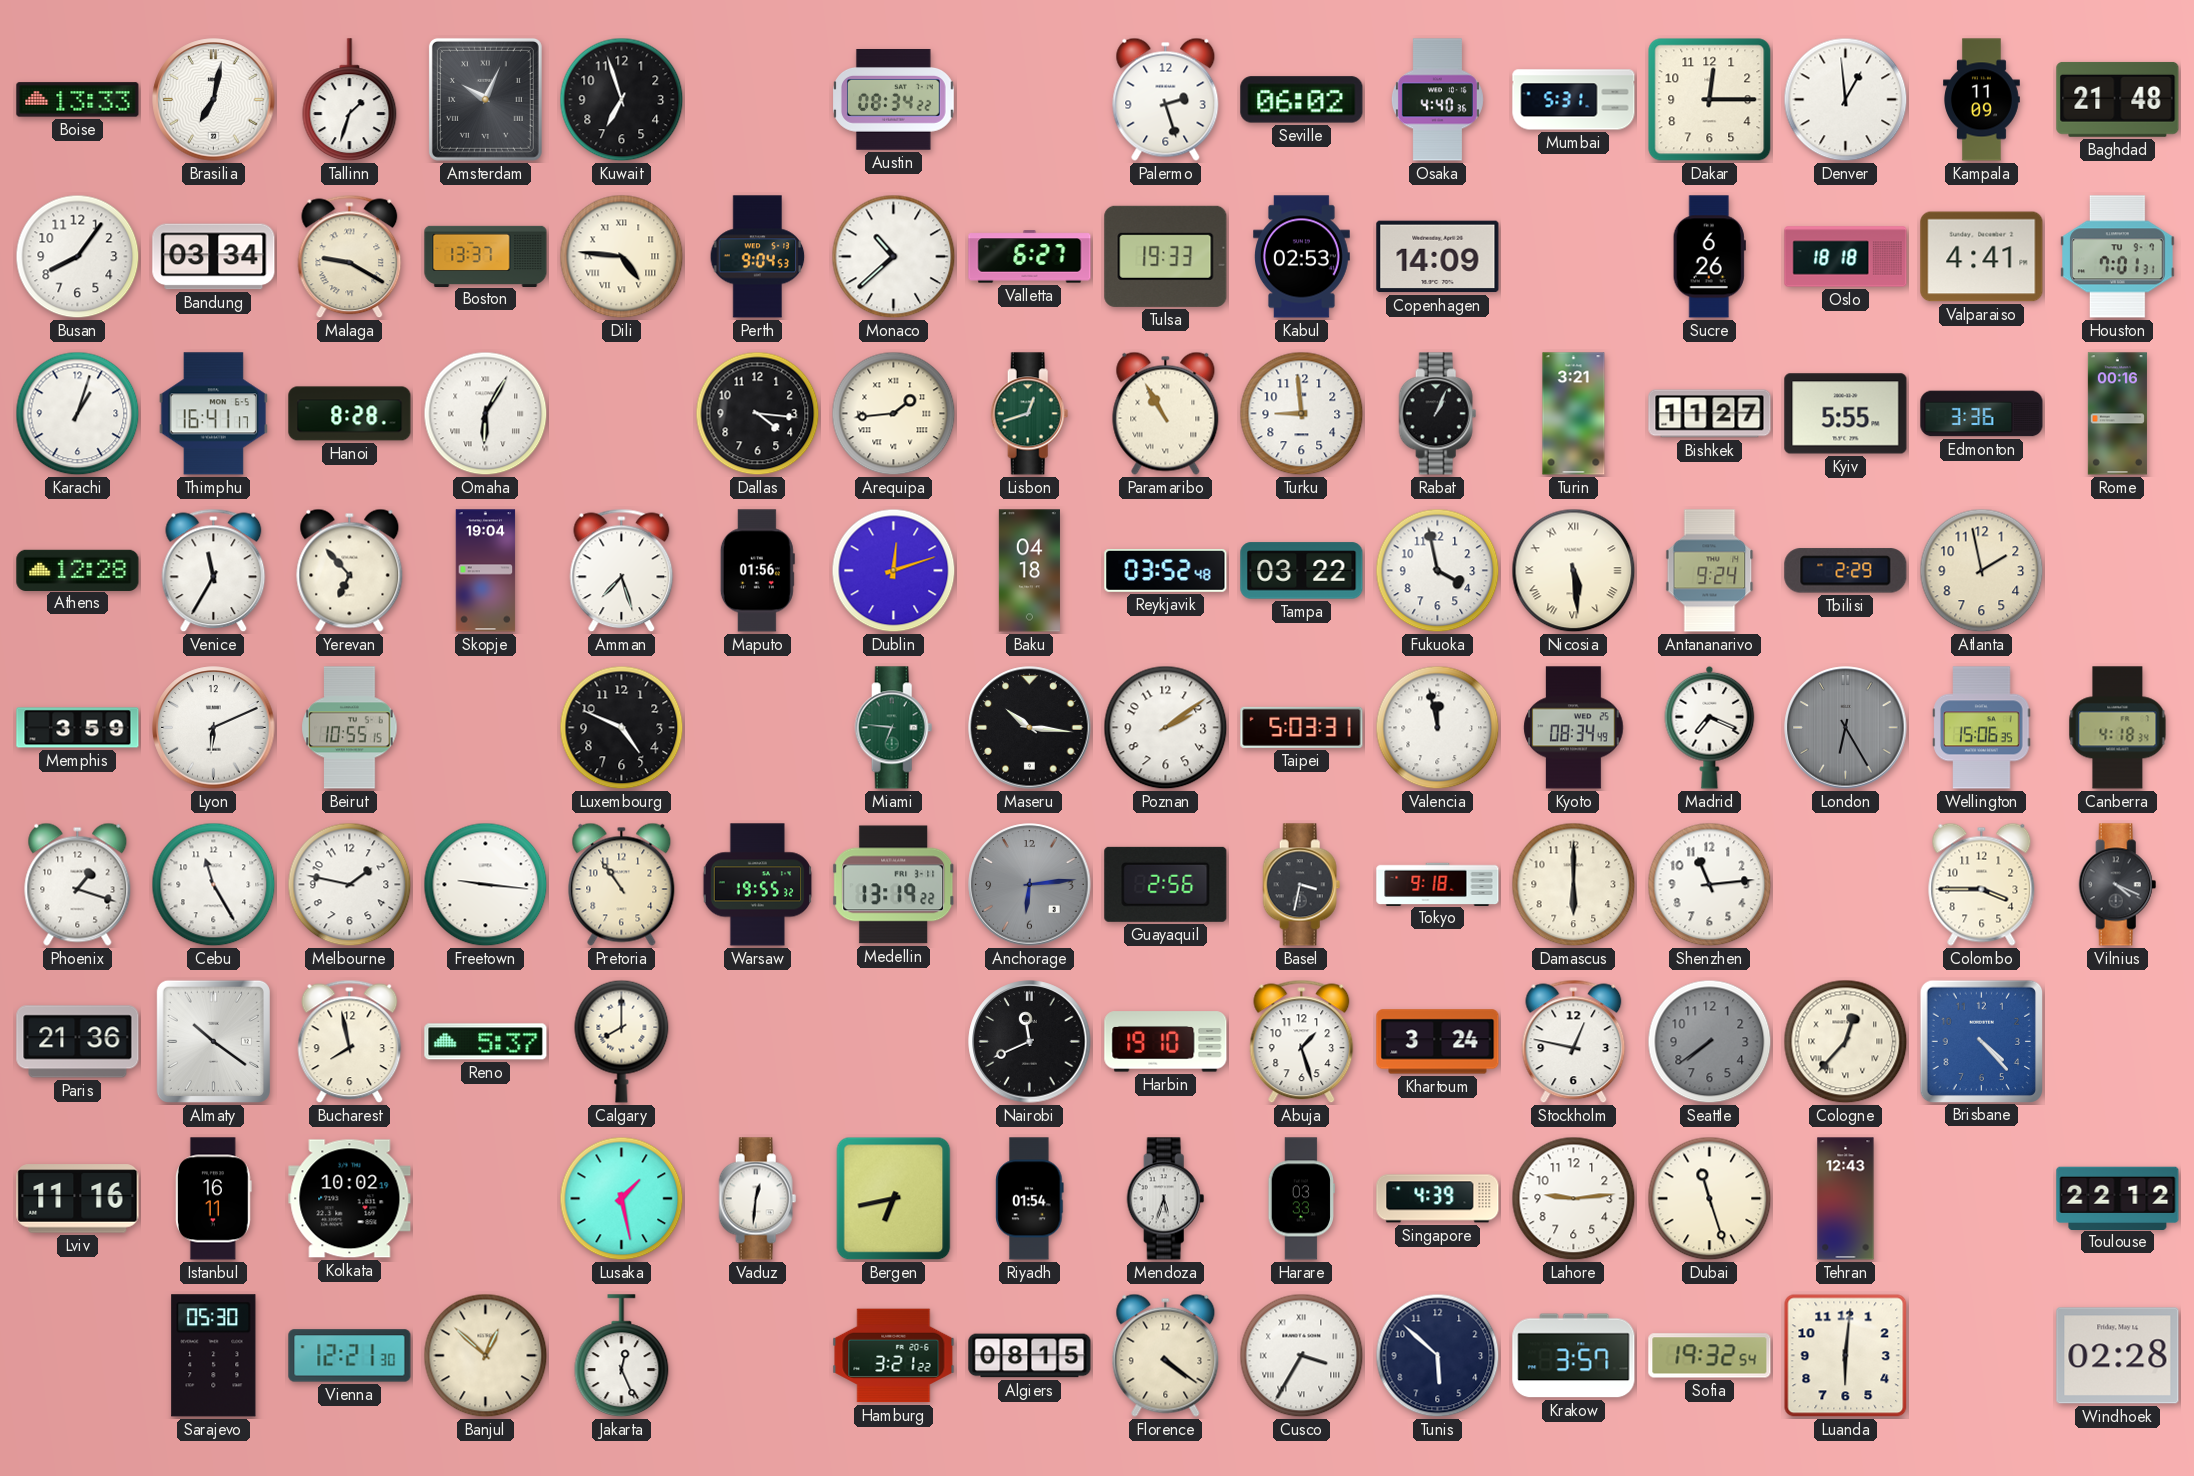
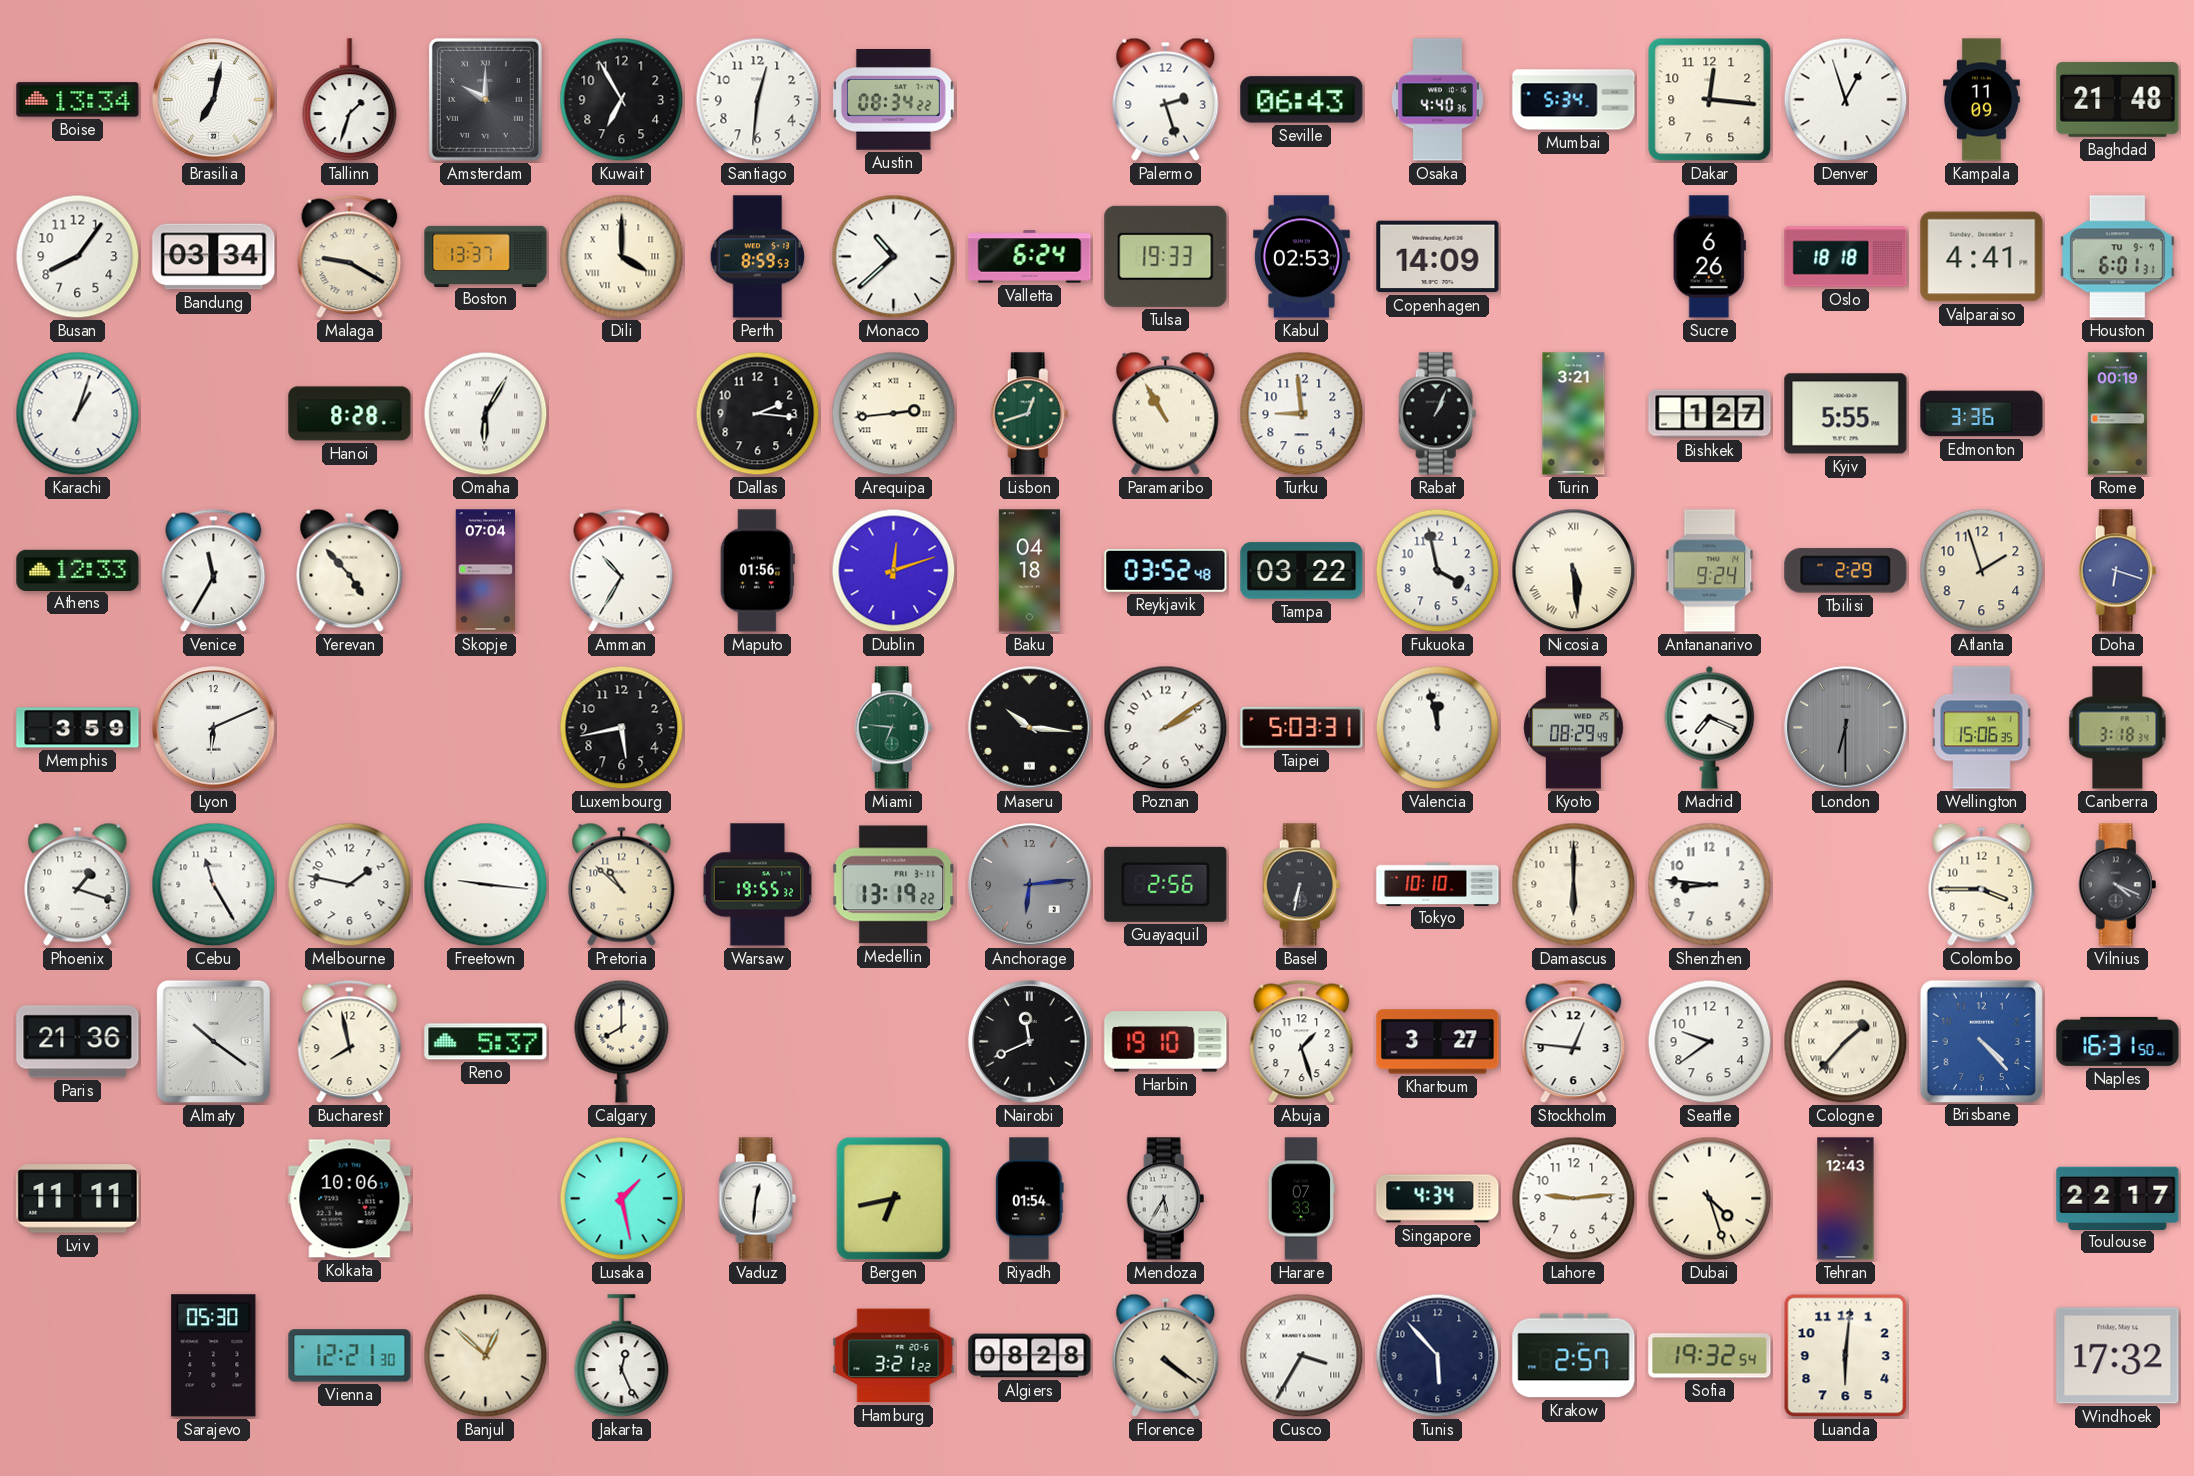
Boise: 13:33 -> 13:34 (78, 100)
Amsterdam: 10:04 -> 10:00 (485, 99)
Kuwait: 6:57 -> 6:55 (622, 100)
Santiago: none -> 12:31 (758, 100)
Seville: 06:02 -> 06:43 (1302, 100)
Mumbai: 5:31 -> 5:34 (1574, 100)
Dakar: 12:15 -> 12:16 (1710, 100)
Denver: 12:59 -> 12:57 (1846, 100)
Dili: 4:46 -> 4:00 (622, 257)
Perth: 9:04 -> 8:59 (758, 257)
Valletta: 6:27 -> 6:24 (1030, 257)
Houston: 7:01 -> 6:01 (2118, 257)
Thimphu: 16:41 -> none (213, 414)
Dallas: 4:16 -> 2:16 (758, 414)
Arequipa: 1:44 -> 2:44 (894, 414)
Bishkek: 11:27 -> 1:27 (1710, 414)
Rome: 00:16 -> 00:19 (2117, 414)
Athens: 12:28 -> 12:33 (78, 570)
Yerevan: 6:53 -> 4:53 (350, 570)
Skopje: 19:04 -> 07:04 (486, 571)
Amman: 7:27 -> 10:35 (622, 571)
Atlanta: 1:58 -> 1:57 (1982, 571)
Doha: none -> 6:18 (2118, 571)
Beirut: 10:55 -> none (350, 728)
Luxembourg: 4:49 -> 5:43 (622, 728)
Kyoto: 08:34 -> 08:29 (1574, 728)
London: 6:25 -> 6:30 (1846, 728)
Canberra: 4:18 -> 3:18 (2118, 728)
Pretoria: 10:54 -> 10:52 (622, 884)
Basel: 3:32 -> 6:32 (1302, 885)
Tokyo: 9:18 -> 10:10 (1438, 884)
Shenzhen: 11:14 -> 8:46 (1710, 885)
Khartoum: 3:24 -> 3:27 (1438, 1042)
Stockholm: 12:47 -> 12:46 (1574, 1042)
Seattle: 7:39 -> 9:39 (1710, 1042)
Seattle dial: grey -> white (1710, 1042)
Cologne: 12:37 -> 1:37 (1846, 1042)
Naples: none -> 16:31 (2118, 1041)
Lviv: 11:16 -> 11:11 (78, 1199)
Istanbul: 16:11 -> none (213, 1199)
Kolkata: 10:02 -> 10:06 (350, 1199)
Mendoza: 5:33 -> 5:35 (1166, 1199)
Harare: 03:33 -> 07:33 (1301, 1199)
Singapore: 4:39 -> 4:34 (1438, 1199)
Dubai: 11:27 -> 4:27 (1710, 1199)
Toulouse: 22:12 -> 22:17 (2118, 1198)
Algiers: 08:15 -> 08:28 (1030, 1356)
Tunis: 5:52 -> 5:53 (1438, 1356)
Krakow: 3:57 -> 2:57 (1574, 1356)
Windhoek: 02:28 -> 17:32 (2118, 1356)
